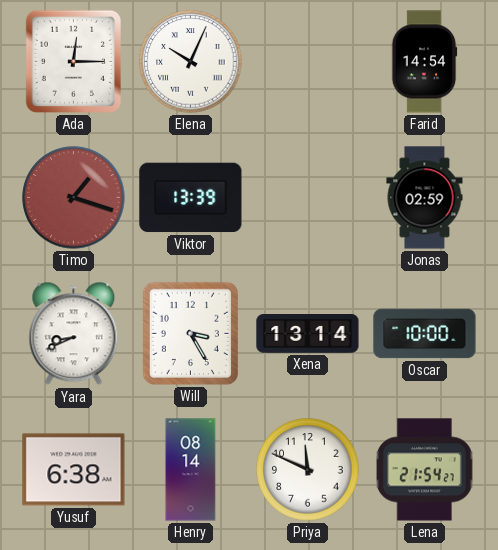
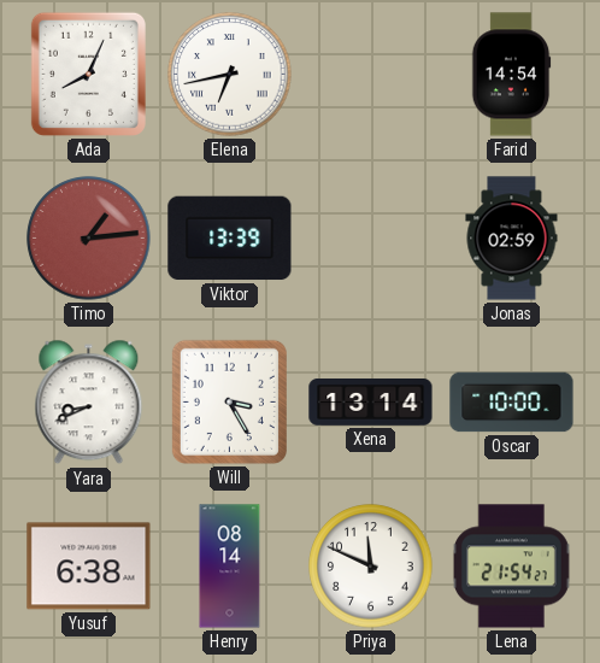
Ada: 12:15 -> 8:04 (88, 74)
Elena: 10:04 -> 6:43 (230, 75)
Timo: 1:18 -> 1:14 (89, 239)
